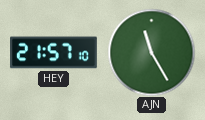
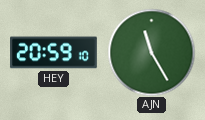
HEY: 21:57 -> 20:59 (54, 53)
